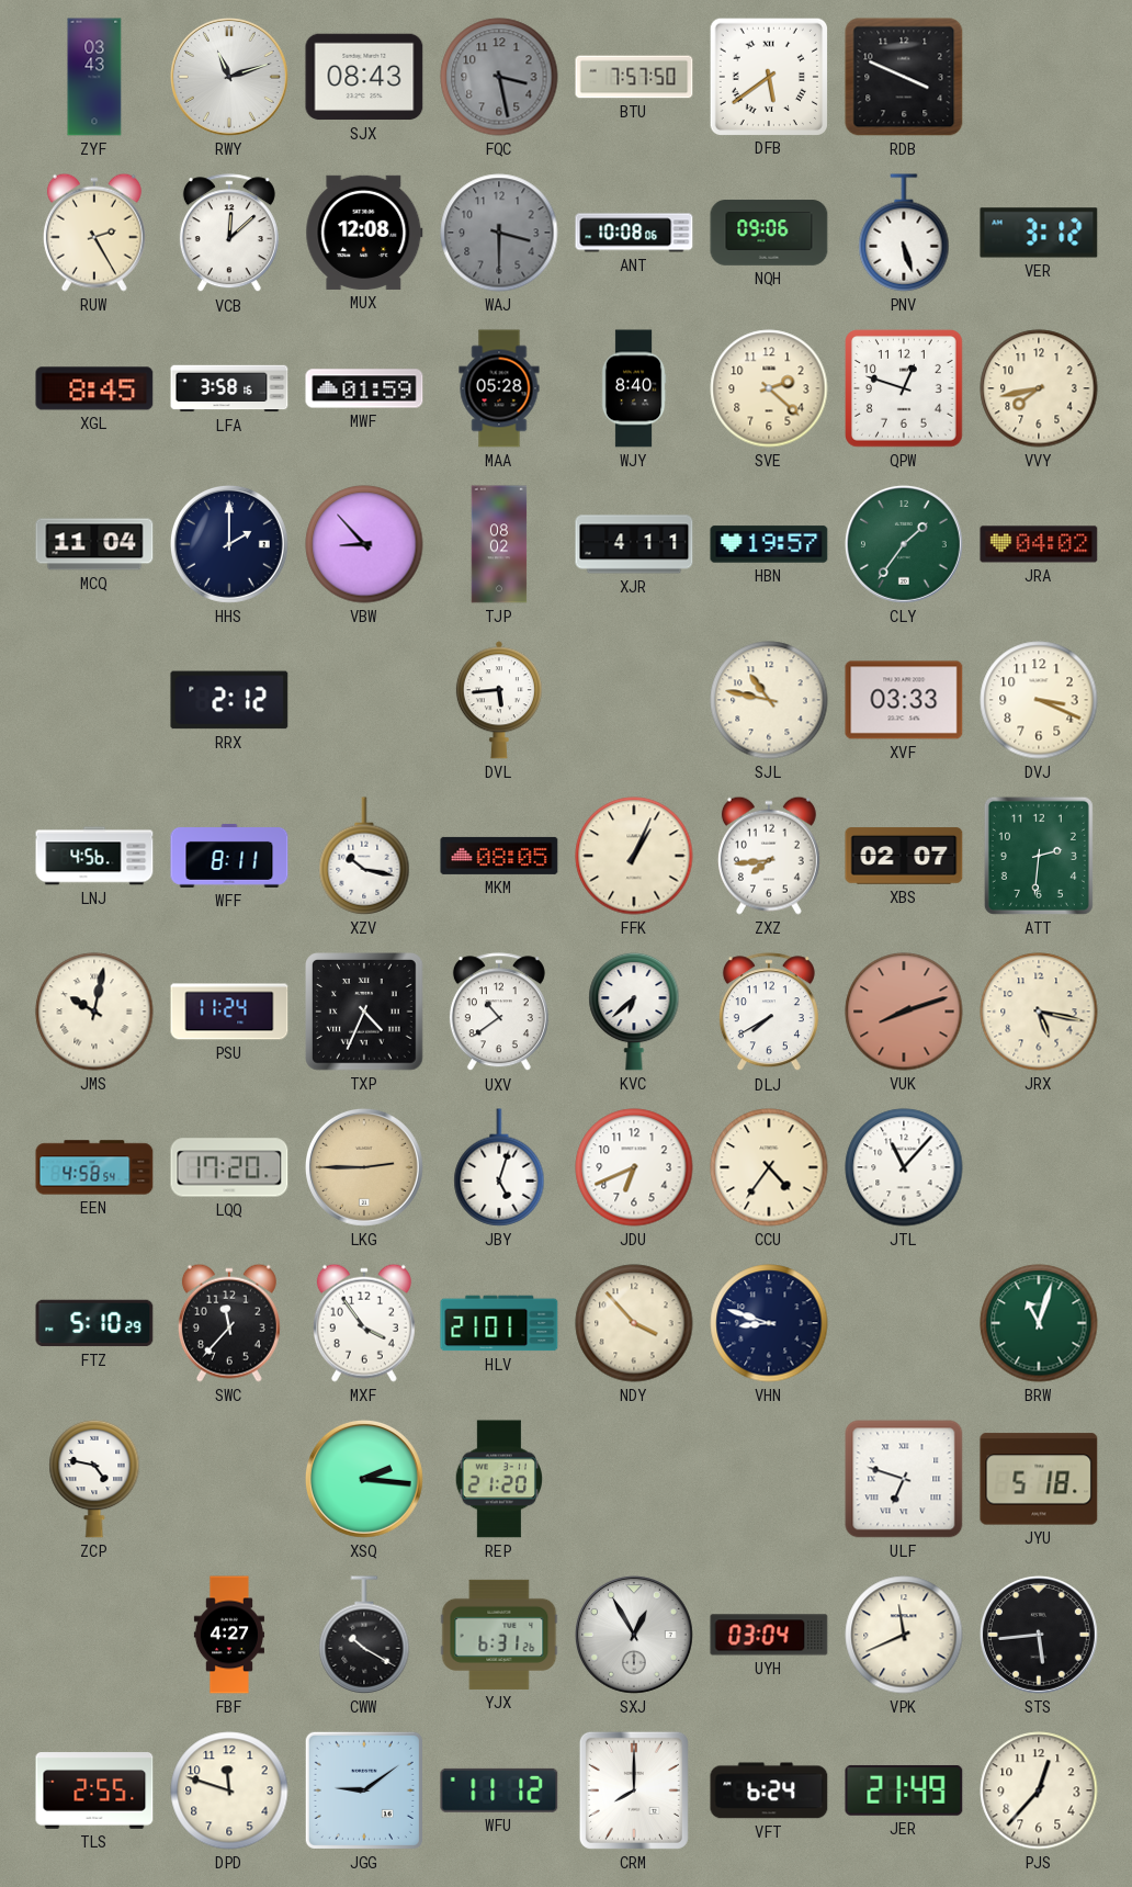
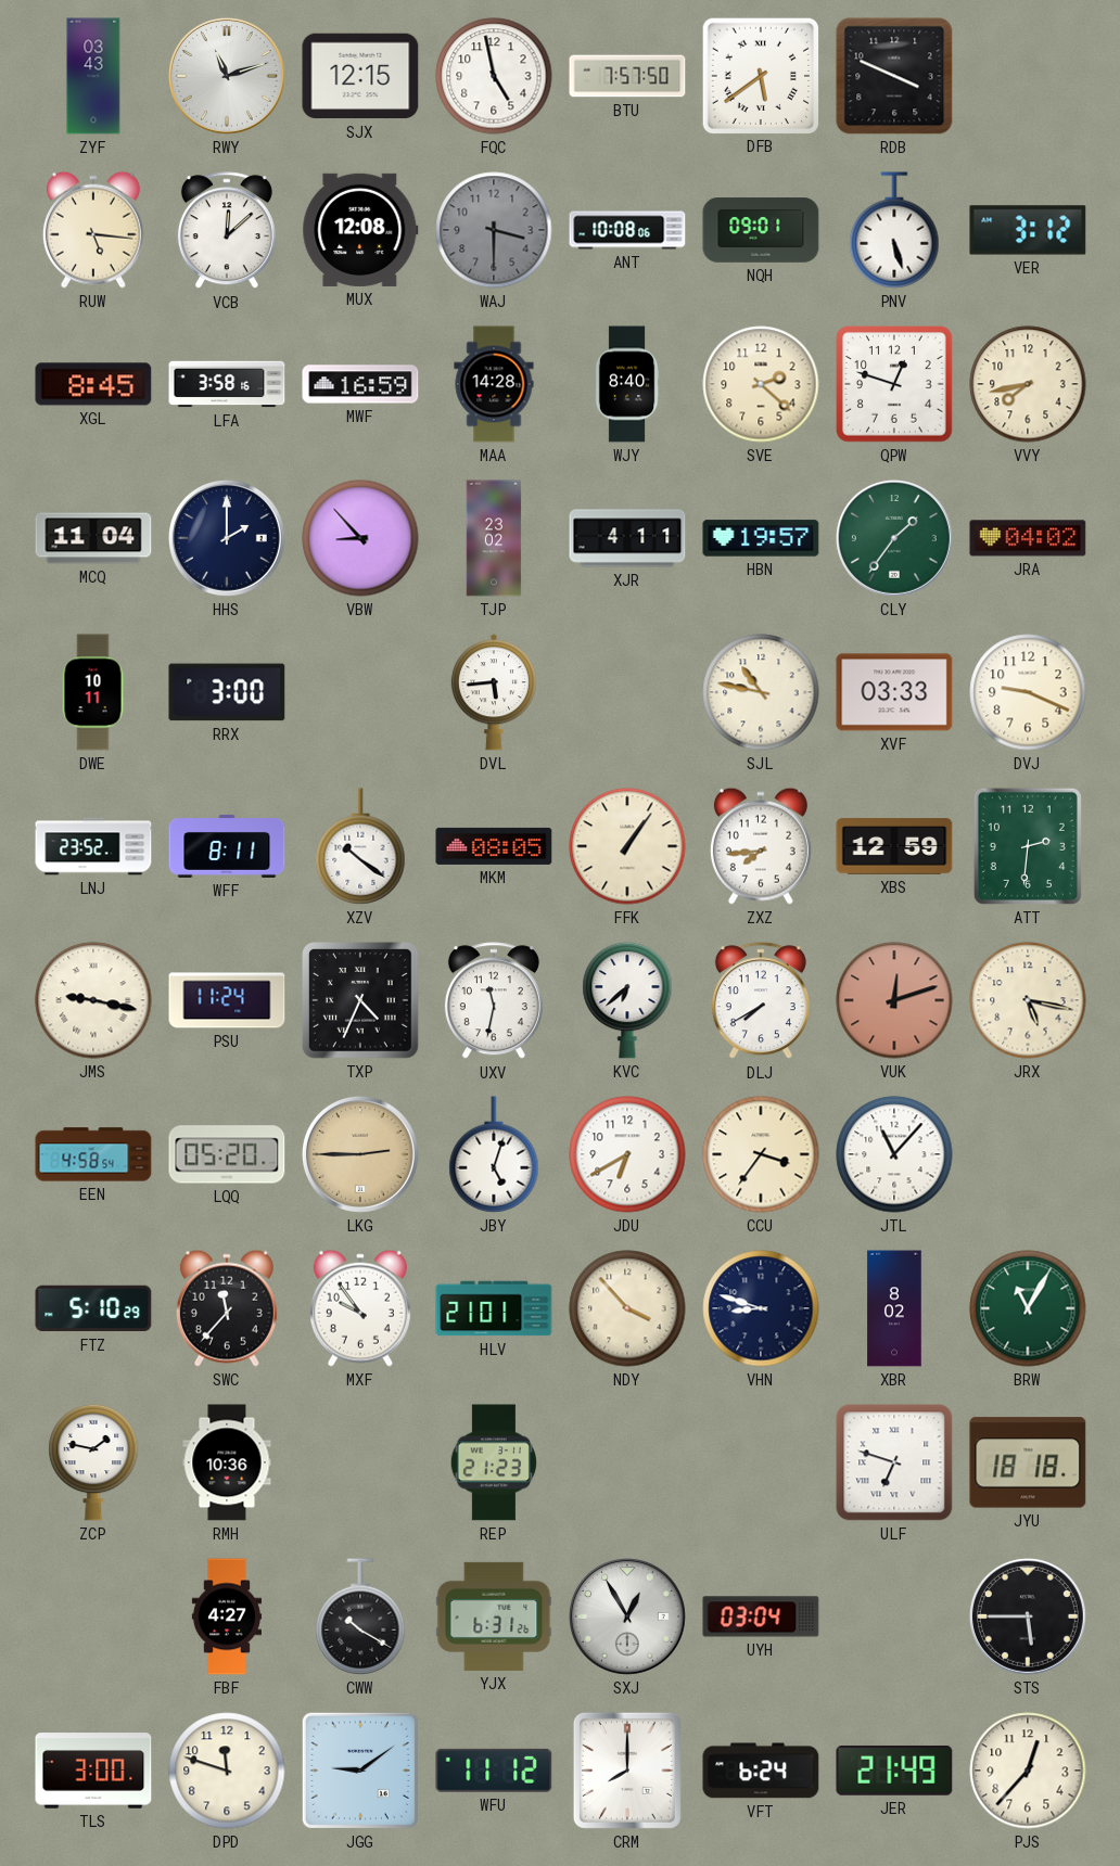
SJX: 08:43 -> 12:15 (360, 76)
FQC: 3:28 -> 4:58 (494, 76)
FQC dial: grey -> white (494, 76)
RUW: 2:25 -> 5:16 (93, 230)
NQH: 09:06 -> 09:01 (761, 230)
MWF: 01:59 -> 16:59 (360, 384)
MAA: 05:28 -> 14:28 (494, 384)
TJP: 08:02 -> 23:02 (494, 538)
DWE: none -> 10:11 (93, 692)
RRX: 2:12 -> 3:00 (227, 692)
DVJ: 3:19 -> 9:19 (1028, 692)
LNJ: 4:56 -> 23:52 (93, 846)
XZV: 10:17 -> 10:21 (360, 846)
FFK: 1:04 -> 1:06 (627, 846)
XBS: 02:07 -> 12:59 (894, 846)
JMS: 10:02 -> 9:17 (93, 1000)
UXV: 10:39 -> 11:32 (494, 1001)
VUK: 8:12 -> 12:12 (894, 1000)
LQQ: 17:20 -> 05:20 (227, 1154)
JDU: 6:41 -> 6:40 (627, 1154)
CCU: 4:36 -> 3:36 (761, 1154)
MXF: 3:54 -> 9:54 (360, 1308)
XBR: none -> 8:02 (894, 1308)
BRW: 11:03 -> 11:05 (1028, 1308)
ZCP: 4:47 -> 1:47 (93, 1462)
RMH: none -> 10:36 (227, 1462)
XSQ: 2:16 -> none (364, 1479)
REP: 21:20 -> 21:23 (494, 1462)
JYU: 5:18 -> 18:18 (1028, 1462)
VPK: 11:41 -> none (904, 1635)
STS: 5:44 -> 5:45 (1028, 1616)
TLS: 2:55 -> 3:00 (93, 1771)
